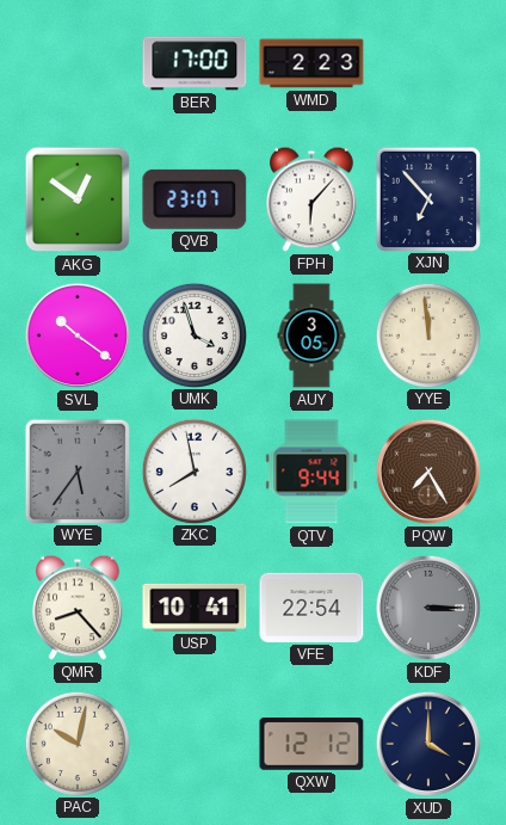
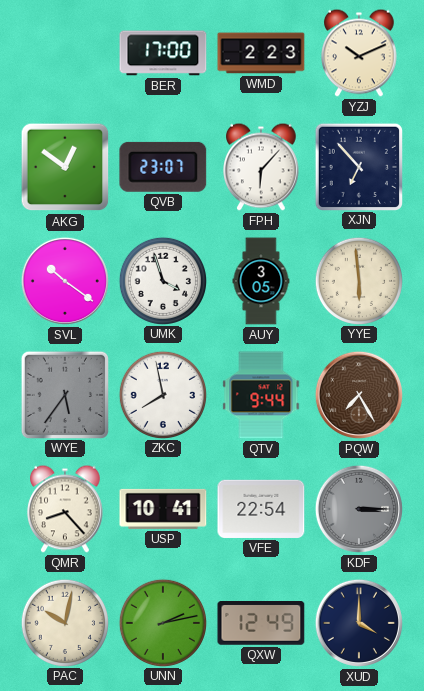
YZJ: none -> 10:11 (359, 53)
YYE: 11:59 -> 5:59 (358, 280)
UNN: none -> 2:13 (162, 622)
QXW: 12:12 -> 12:49 (261, 623)
